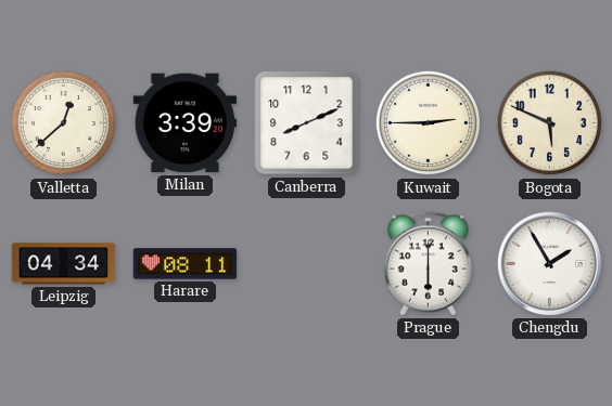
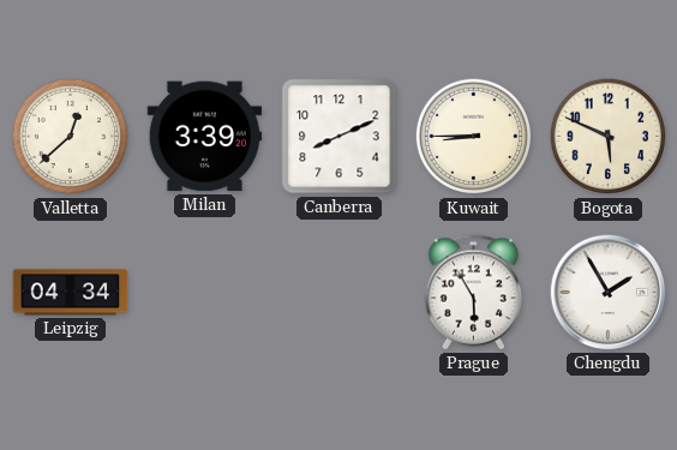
Kuwait: 2:45 -> 8:45 (474, 137)
Harare: 08:11 -> none (186, 264)
Prague: 6:00 -> 5:55 (474, 293)
